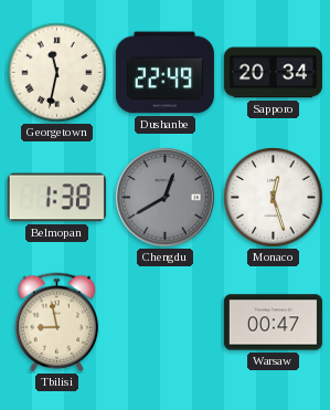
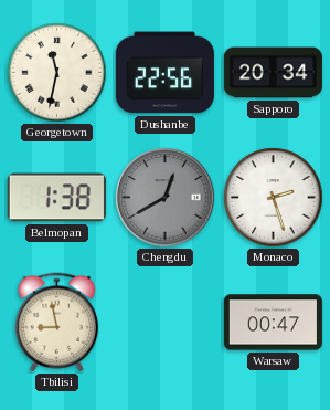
Dushanbe: 22:49 -> 22:56 (164, 73)
Monaco: 12:27 -> 2:27 (274, 198)
